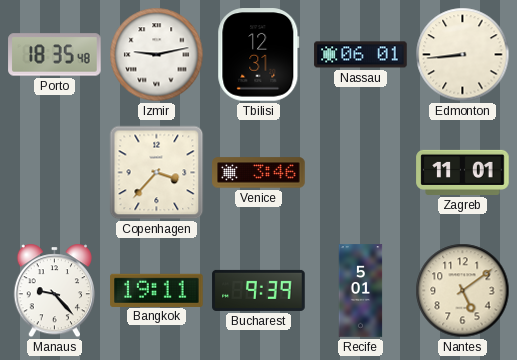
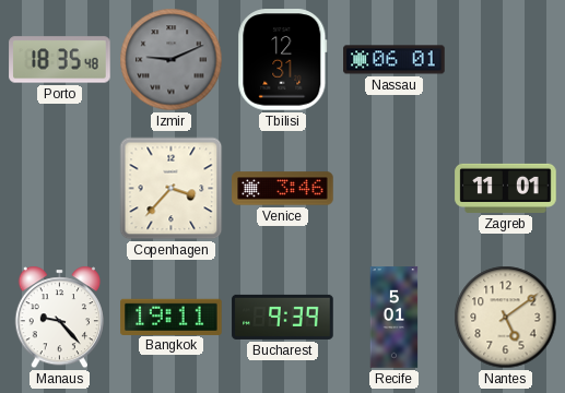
Izmir: 9:13 -> 9:11 (172, 60)
Izmir dial: white -> grey (172, 60)
Edmonton: 8:44 -> none (463, 55)
